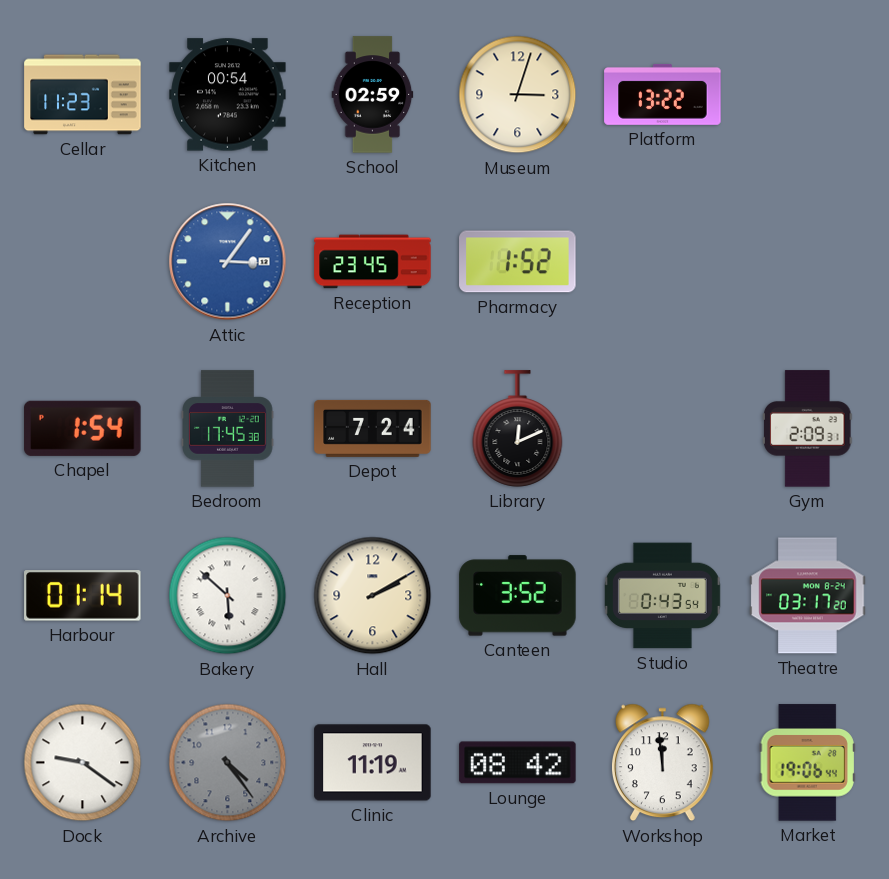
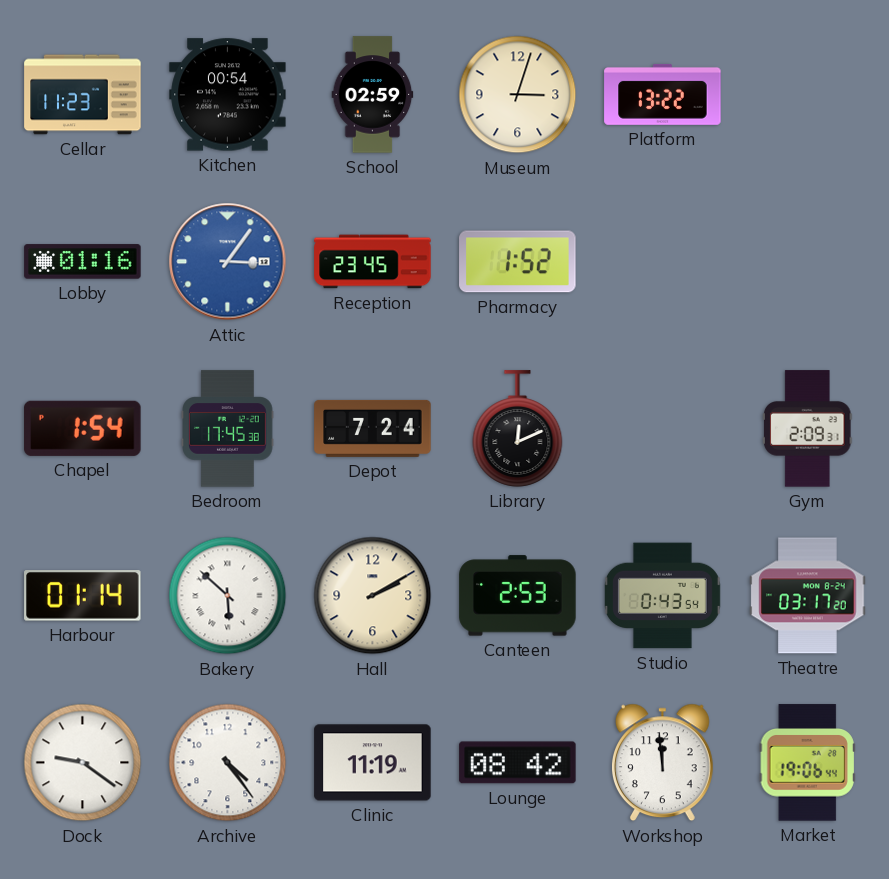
Lobby: none -> 01:16 (83, 262)
Canteen: 3:52 -> 2:53 (518, 596)
Archive dial: grey -> white (228, 763)
